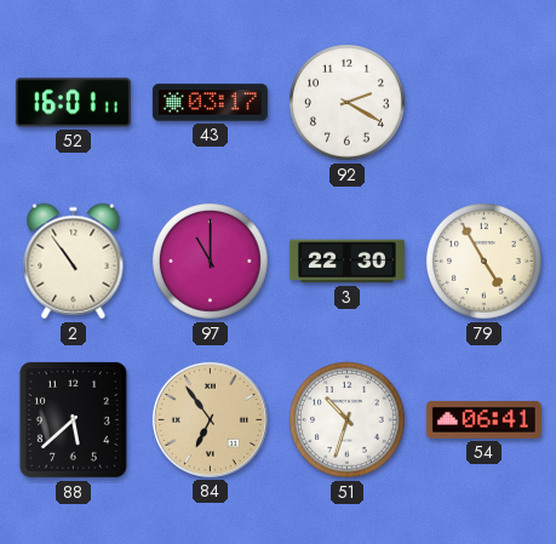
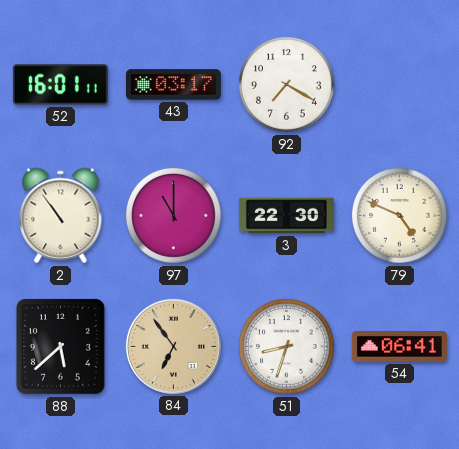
92: 2:20 -> 7:20 (286, 84)
79: 4:55 -> 4:49 (399, 215)
51: 10:33 -> 8:33 (286, 346)
